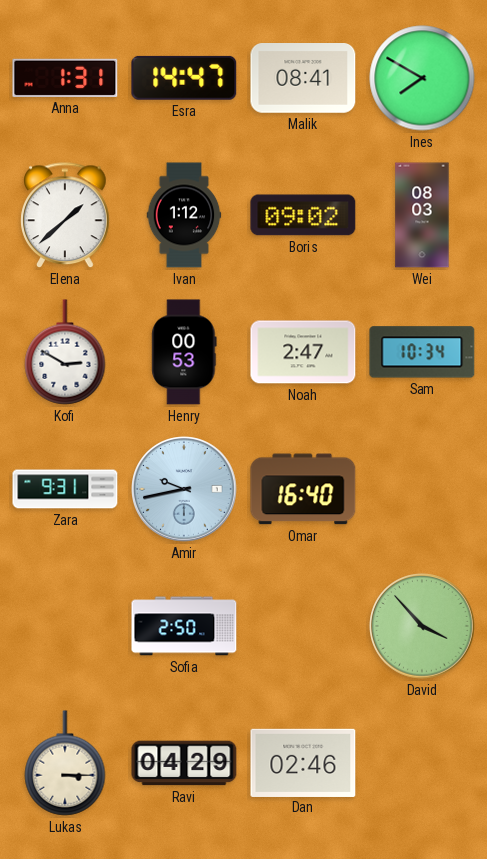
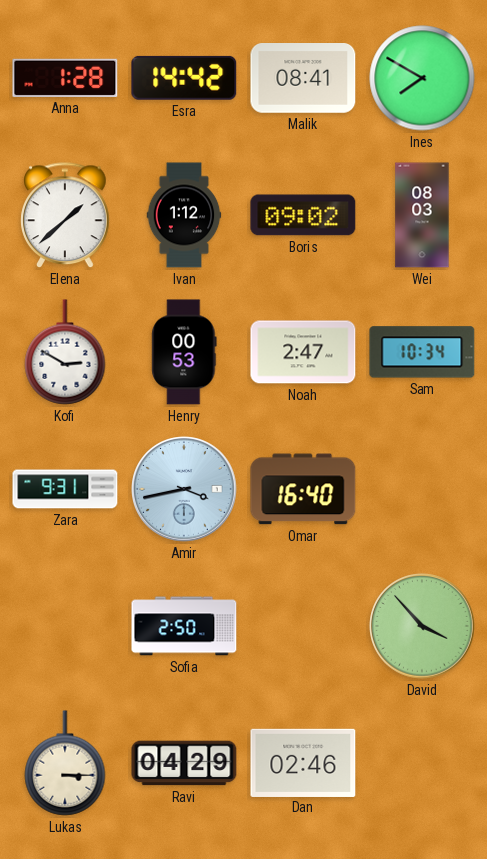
Anna: 1:31 -> 1:28 (65, 78)
Esra: 14:47 -> 14:42 (184, 78)
Amir: 9:43 -> 3:43 (184, 489)
